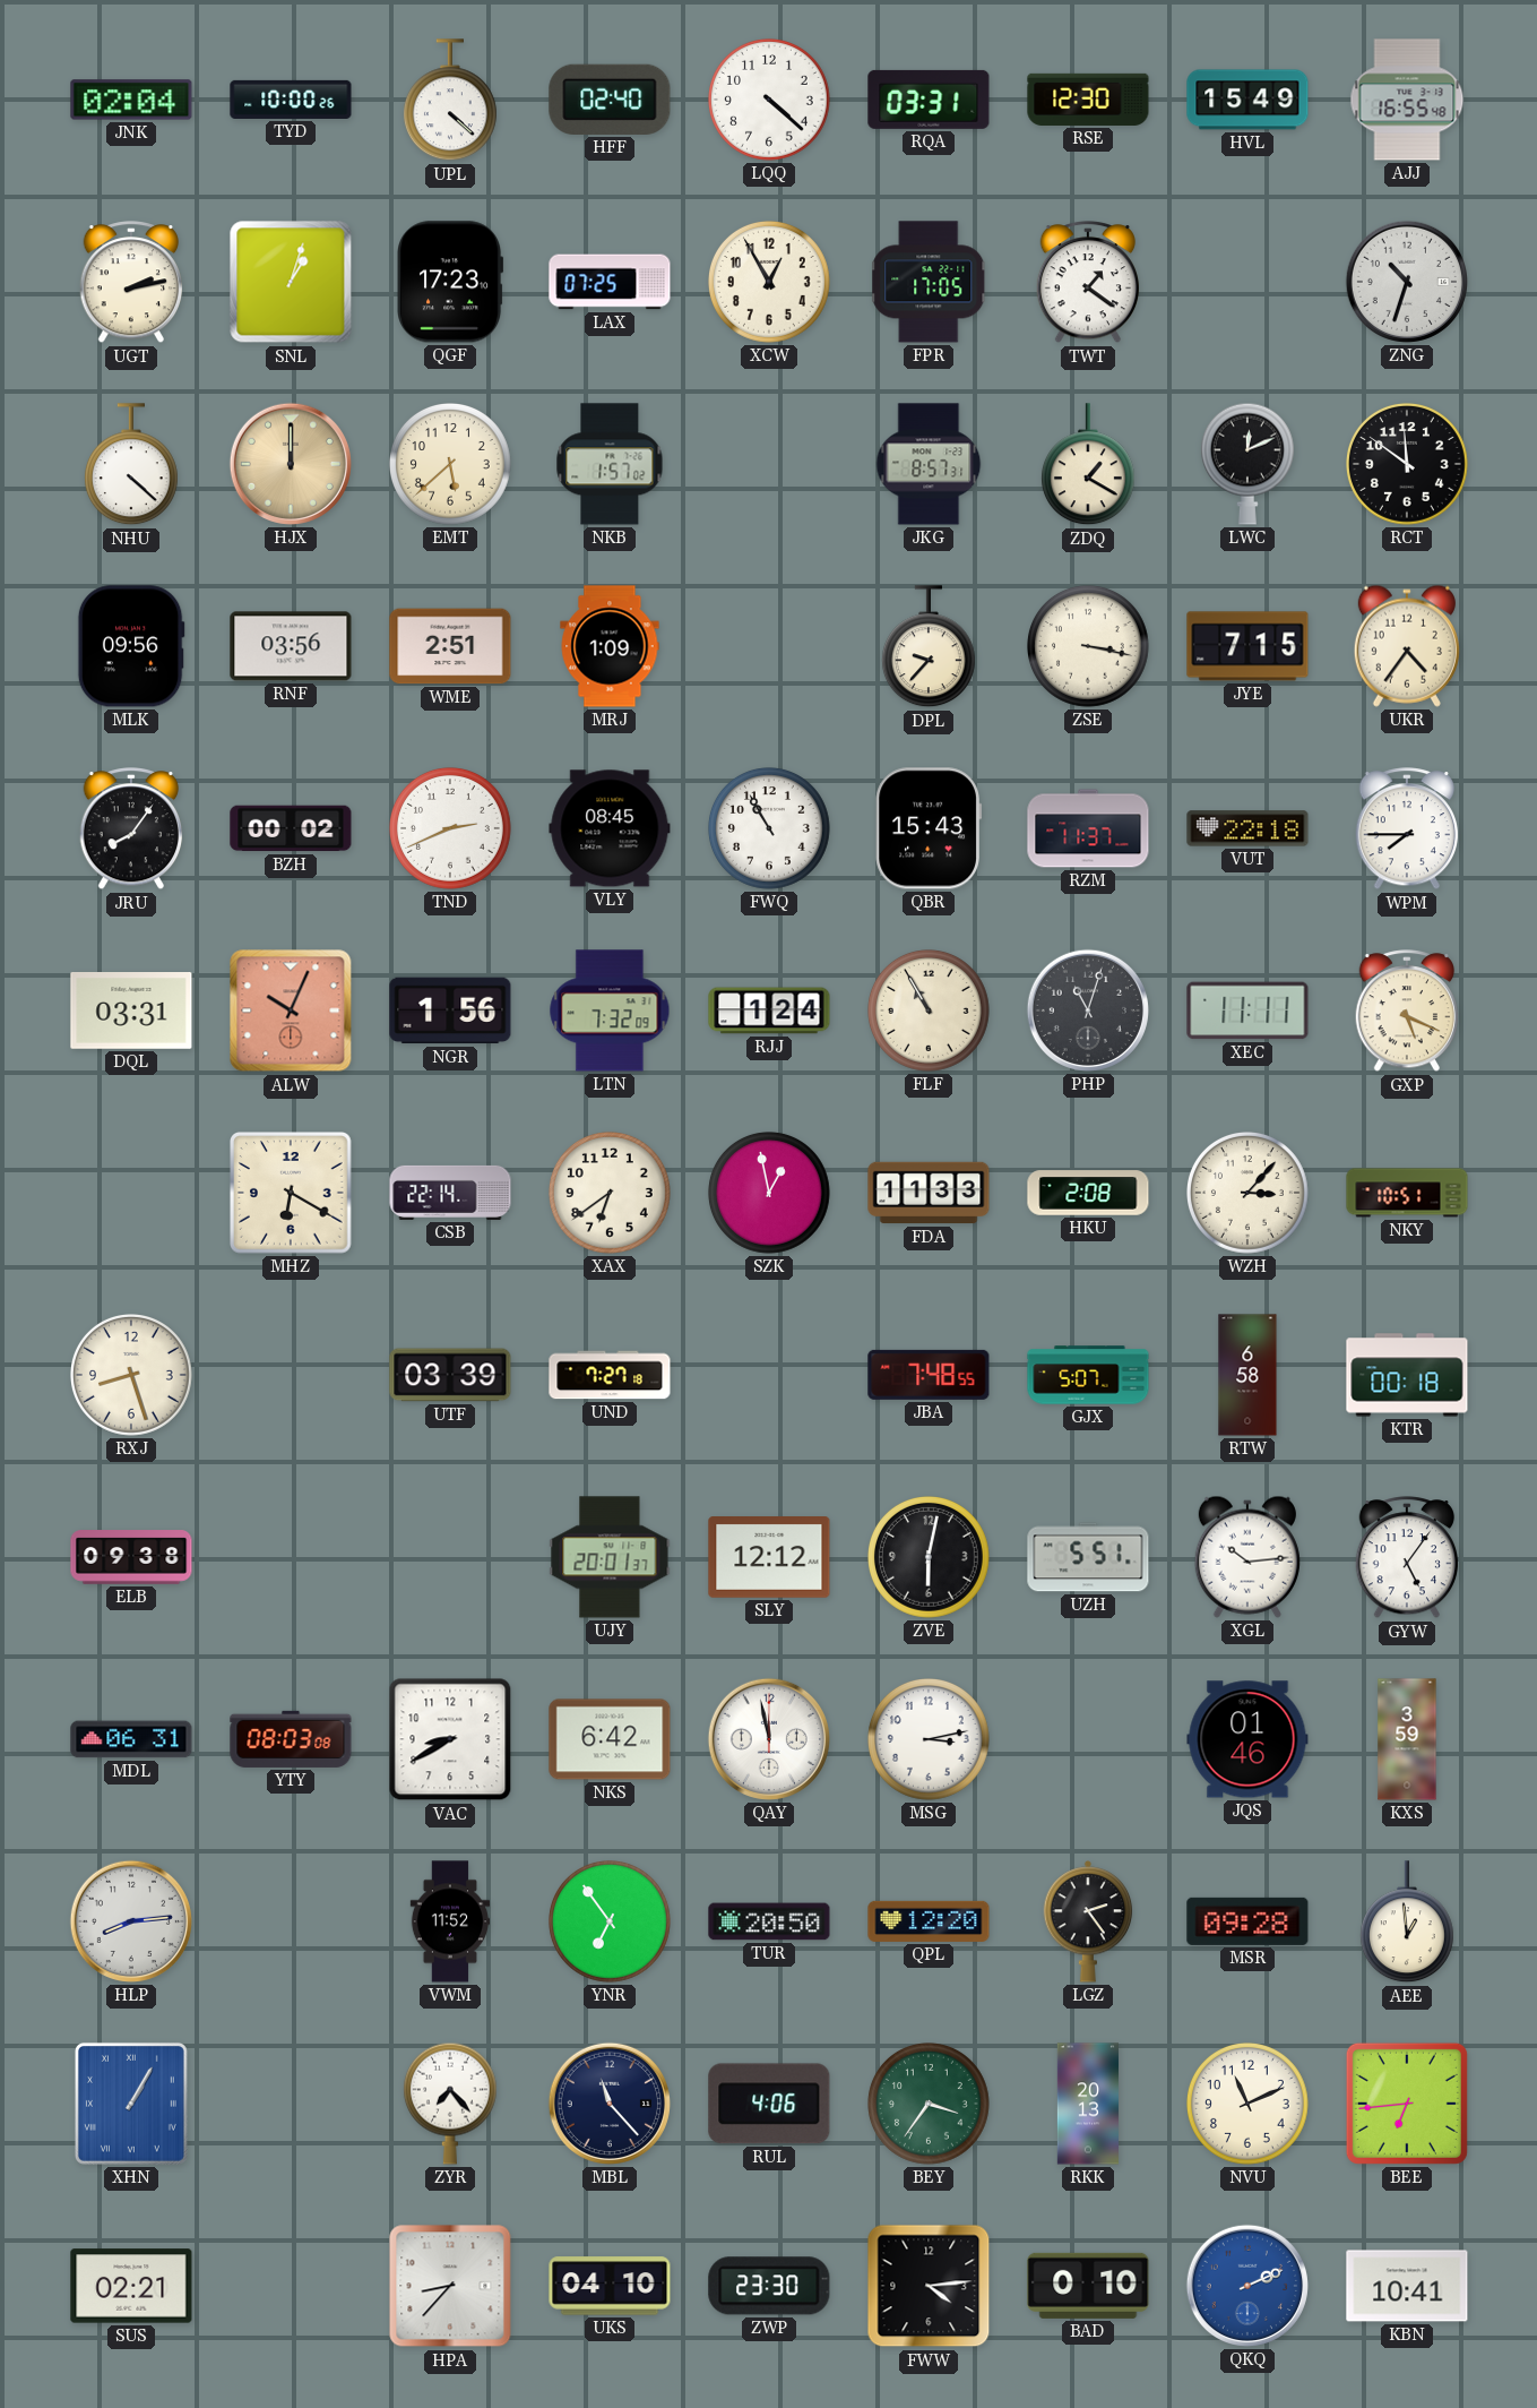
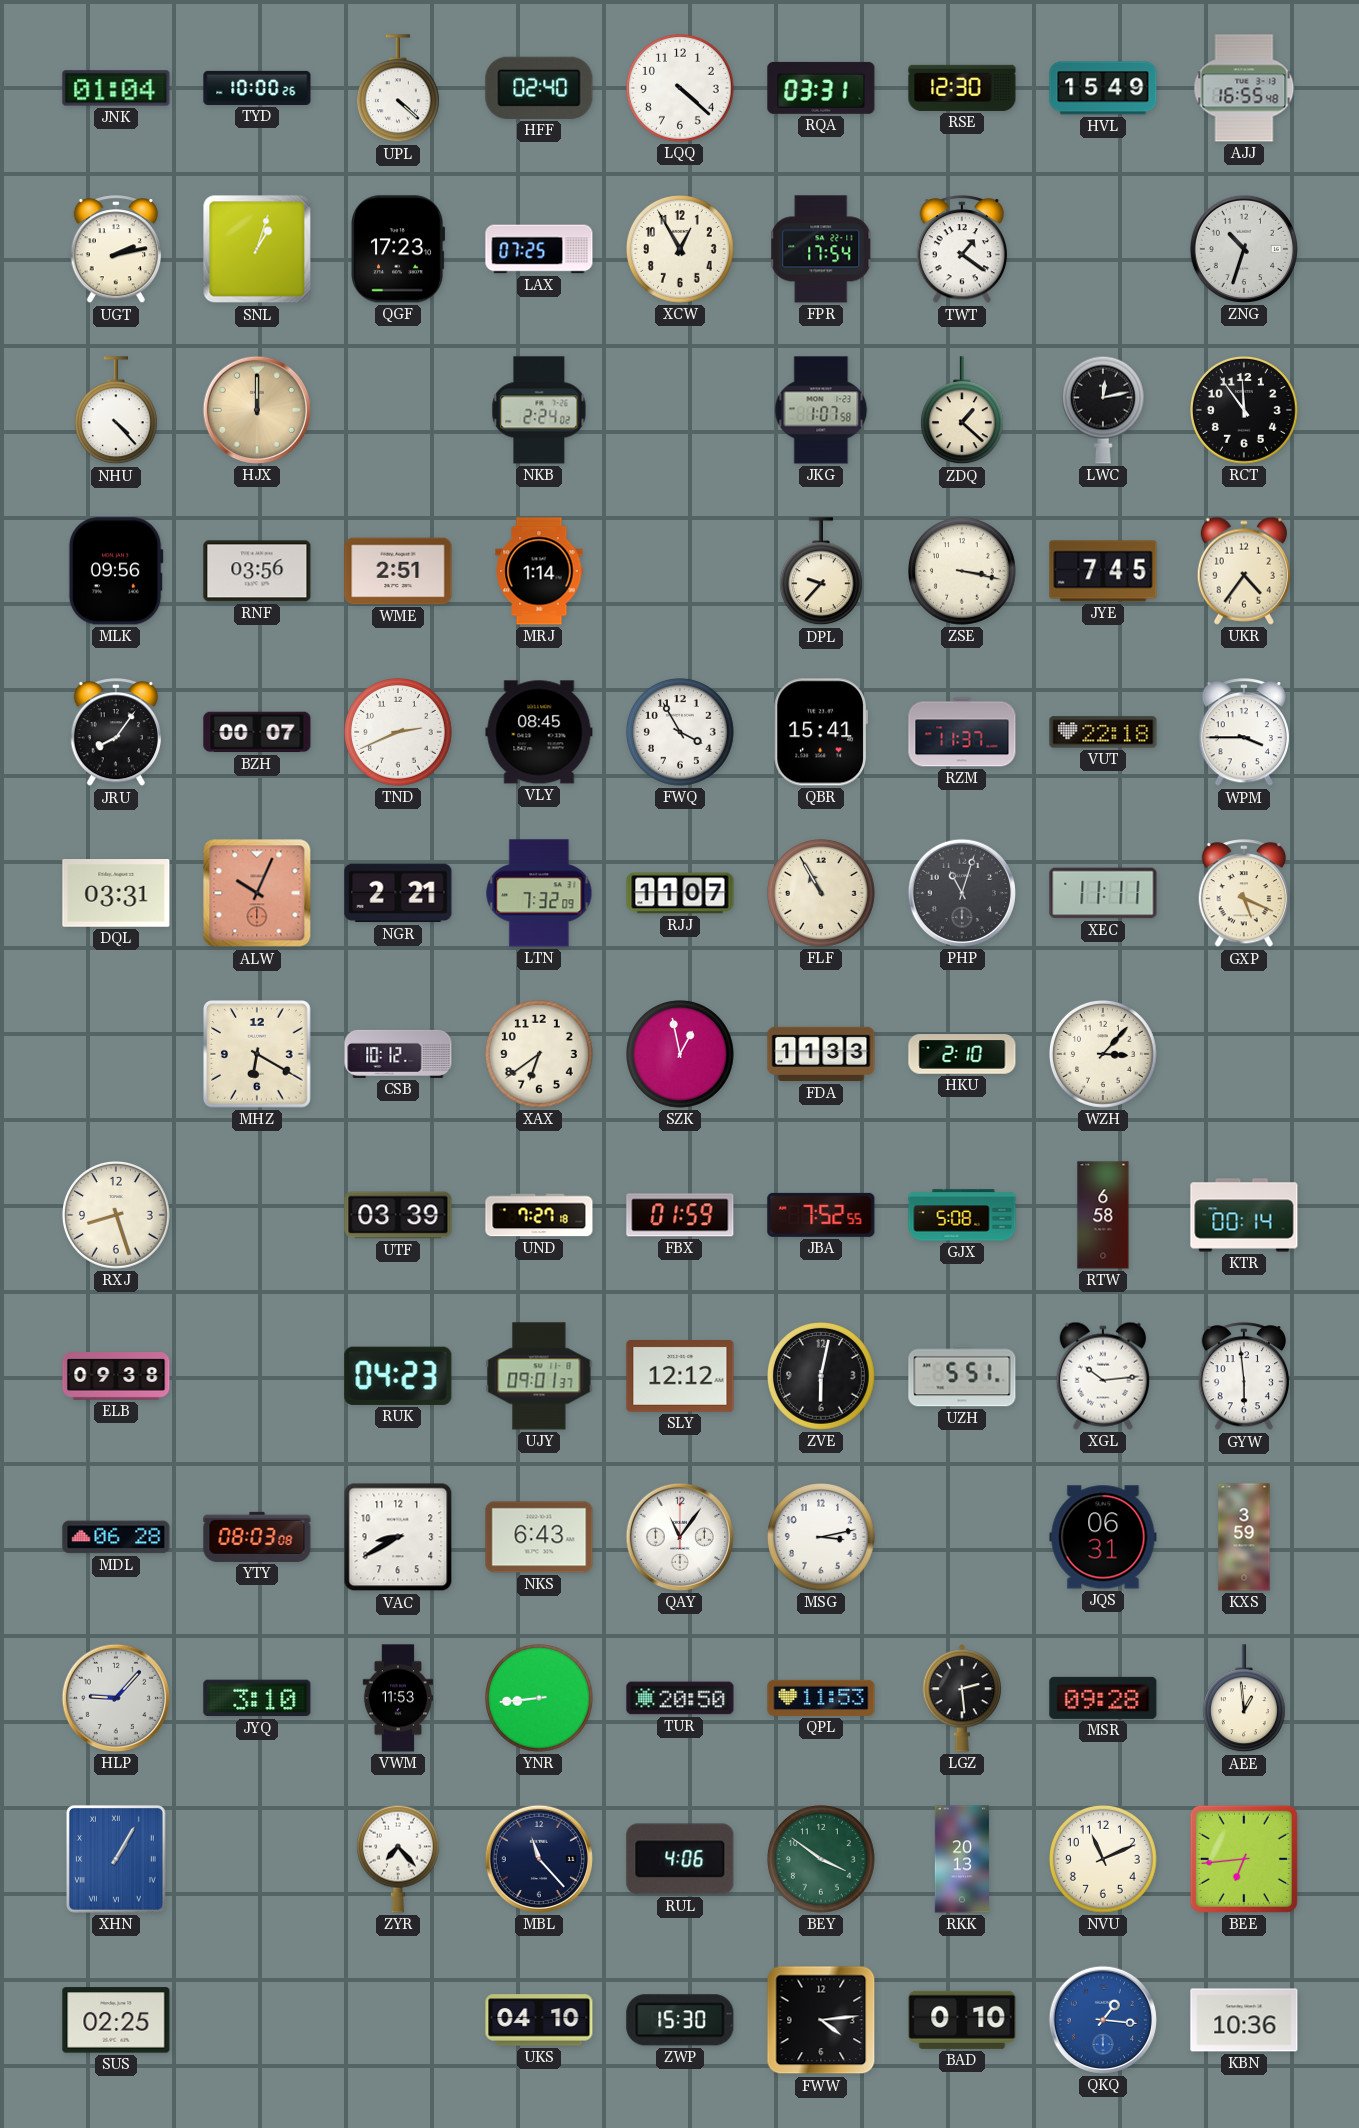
JNK: 02:04 -> 01:04 (116, 88)
FPR: 17:05 -> 17:54 (821, 249)
NHU: 4:22 -> 4:23 (116, 411)
EMT: 5:38 -> none (451, 465)
NKB: 1:57 -> 2:24 (539, 410)
JKG: 8:57 -> 1:07 (821, 410)
ZDQ: 1:20 -> 1:22 (962, 411)
LWC: 12:11 -> 12:13 (1103, 410)
RCT: 11:51 -> 11:54 (1245, 411)
MRJ: 1:09 -> 1:14 (539, 571)
JYE: 7:15 -> 7:45 (1103, 571)
BZH: 00:02 -> 00:07 (257, 732)
FWQ: 10:55 -> 3:55 (681, 733)
QBR: 15:43 -> 15:41 (820, 732)
WPM: 7:45 -> 3:45 (1244, 733)
NGR: 1:56 -> 2:21 (398, 893)
RJJ: 1:24 -> 11:07 (680, 893)
CSB: 22:14 -> 10:12 (398, 1054)
HKU: 2:08 -> 2:10 (962, 1054)
NKY: 10:51 -> none (1407, 1193)
FBX: none -> 01:59 (680, 1215)
JBA: 7:48 -> 7:52 (821, 1215)
GJX: 5:07 -> 5:08 (962, 1215)
KTR: 00:18 -> 00:14 (1244, 1215)
RUK: none -> 04:23 (398, 1376)
UJY: 20:01 -> 09:01 (539, 1376)
GYW: 5:06 -> 5:59 (1244, 1377)
MDL: 06:31 -> 06:28 (116, 1537)
NKS: 6:42 -> 6:43 (539, 1537)
QAY: 11:58 -> 11:06 (680, 1537)
JQS: 01:46 -> 06:31 (1103, 1537)
HLP: 8:14 -> 9:07 (116, 1698)
JYQ: none -> 3:10 (257, 1698)
VWM: 11:52 -> 11:53 (397, 1698)
YNR: 6:54 -> 8:44 (540, 1699)
QPL: 12:20 -> 11:53 (821, 1698)
LGZ: 2:24 -> 2:29 (962, 1698)
BEY: 3:36 -> 3:51 (822, 1860)
SUS: 02:21 -> 02:25 (116, 2020)
HPA: 8:37 -> none (450, 2286)
ZWP: 23:30 -> 15:30 (680, 2020)
QKQ: 2:11 -> 1:16 (1103, 2020)
KBN: 10:41 -> 10:36 (1244, 2020)
